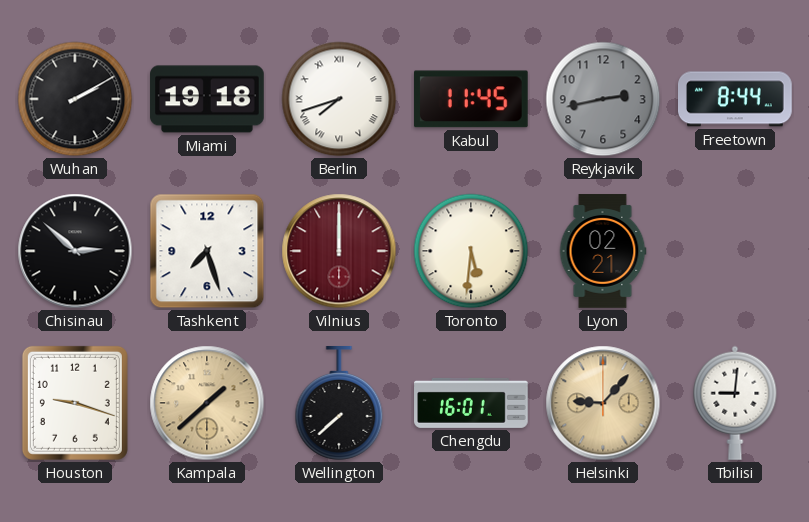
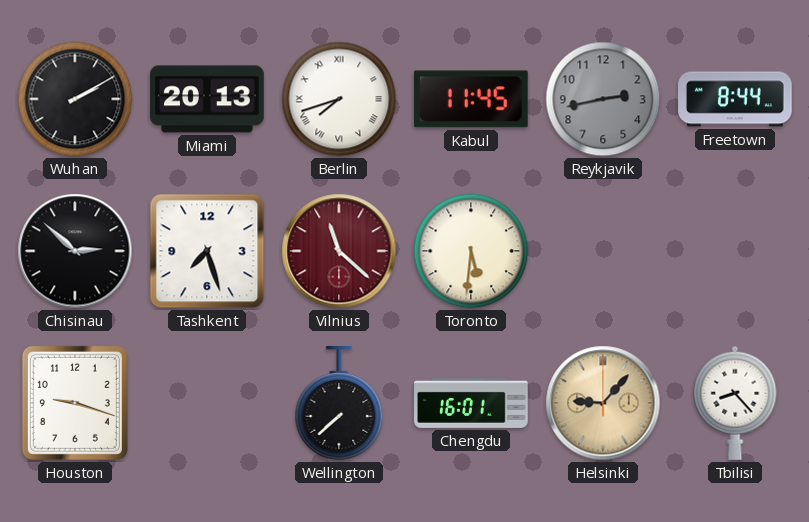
Miami: 19:18 -> 20:13 (207, 99)
Vilnius: 12:00 -> 11:22 (339, 251)
Lyon: 02:21 -> none (603, 251)
Kampala: 1:38 -> none (207, 403)
Tbilisi: 9:01 -> 8:23 (735, 403)
